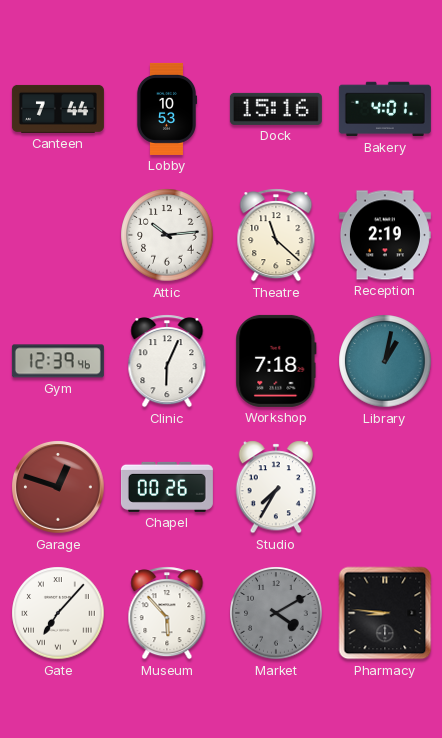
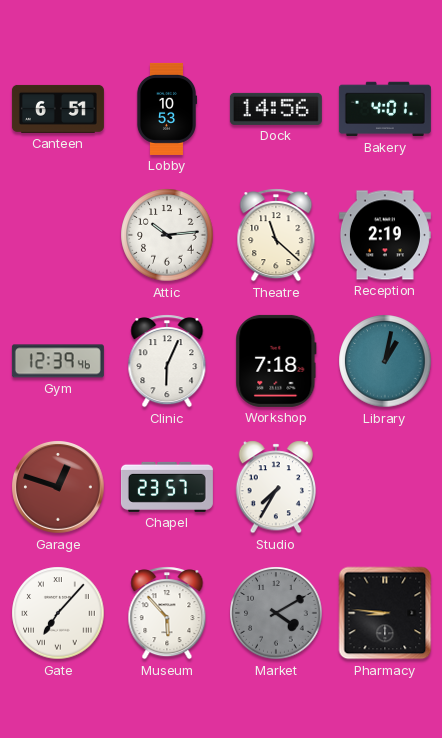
Canteen: 7:44 -> 6:51 (58, 109)
Dock: 15:16 -> 14:56 (276, 109)
Chapel: 00:26 -> 23:57 (167, 487)
